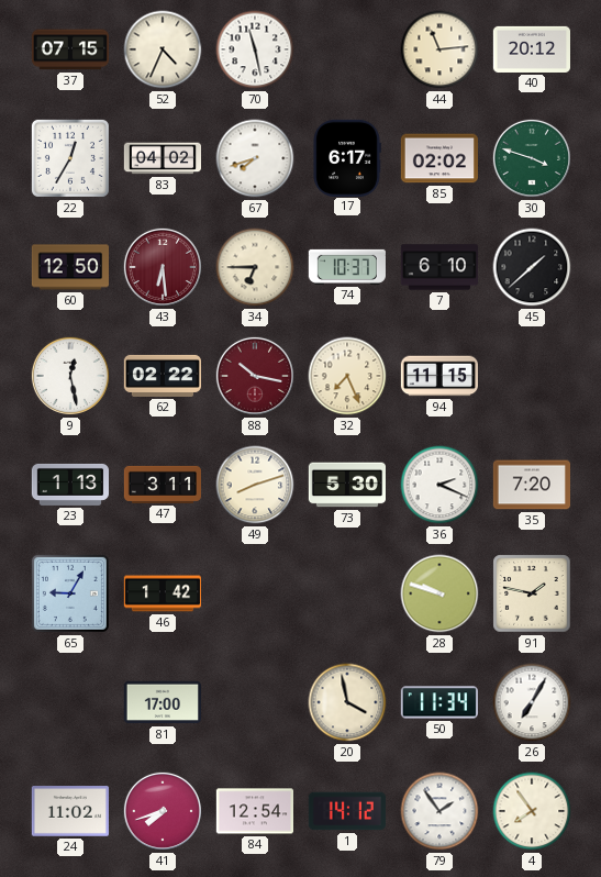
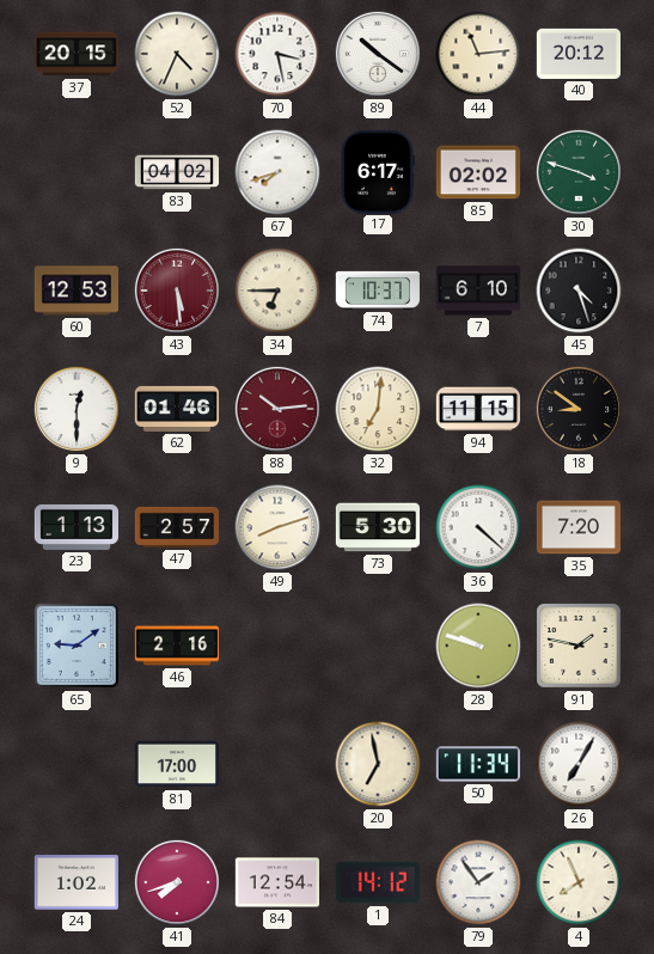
37: 07:15 -> 20:15 (75, 54)
70: 11:28 -> 3:28 (277, 54)
89: none -> 10:21 (378, 54)
22: 12:35 -> none (70, 158)
60: 12:50 -> 12:53 (77, 291)
43: 6:29 -> 5:29 (177, 291)
45: 1:38 -> 4:27 (579, 291)
9: 12:28 -> 12:30 (77, 409)
62: 02:22 -> 01:46 (176, 409)
88: 10:17 -> 10:14 (277, 409)
32: 7:26 -> 7:01 (378, 409)
18: none -> 8:51 (579, 409)
47: 3:11 -> 2:57 (176, 527)
36: 2:19 -> 4:22 (478, 527)
65: 9:05 -> 9:09 (77, 646)
46: 1:42 -> 2:16 (176, 646)
20: 3:58 -> 6:58 (378, 764)
24: 11:02 -> 1:02 (75, 882)
4: 7:54 -> 7:56 (579, 882)
